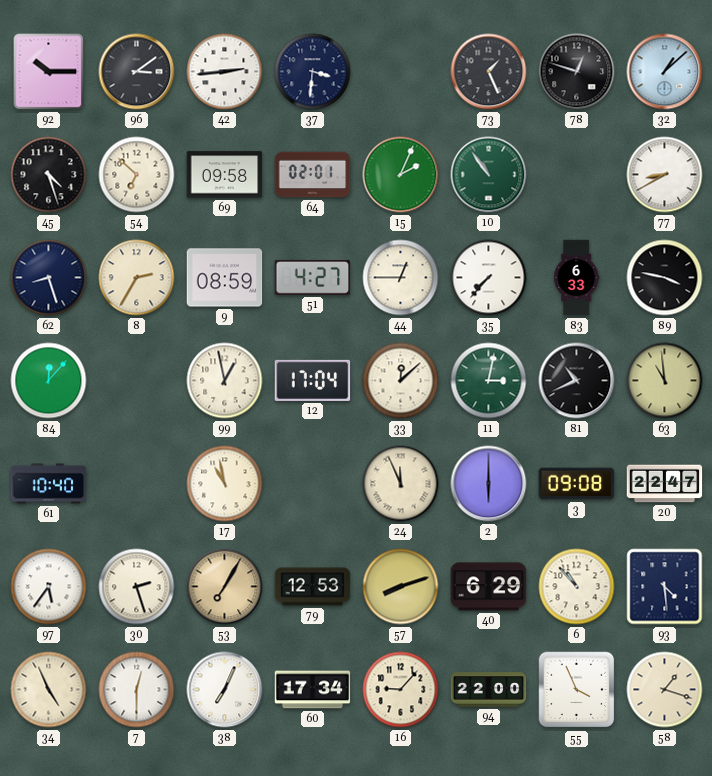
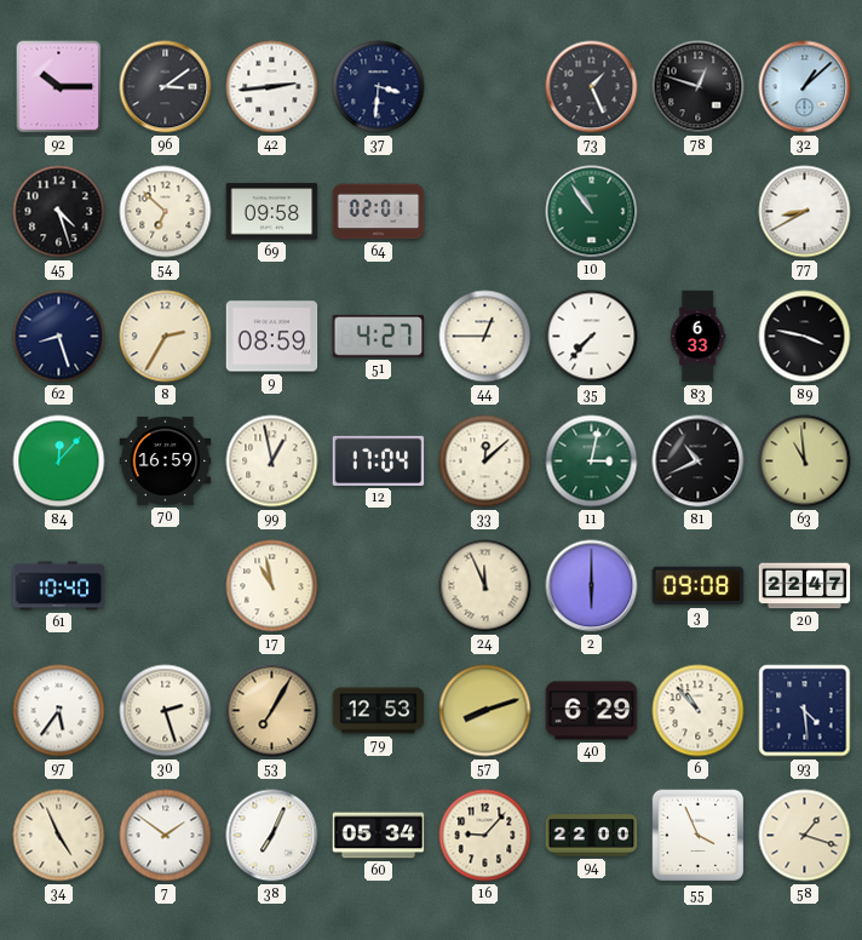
15: 2:04 -> none (401, 175)
70: none -> 16:59 (166, 460)
7: 12:30 -> 1:51 (166, 836)
60: 17:34 -> 05:34 (379, 836)
